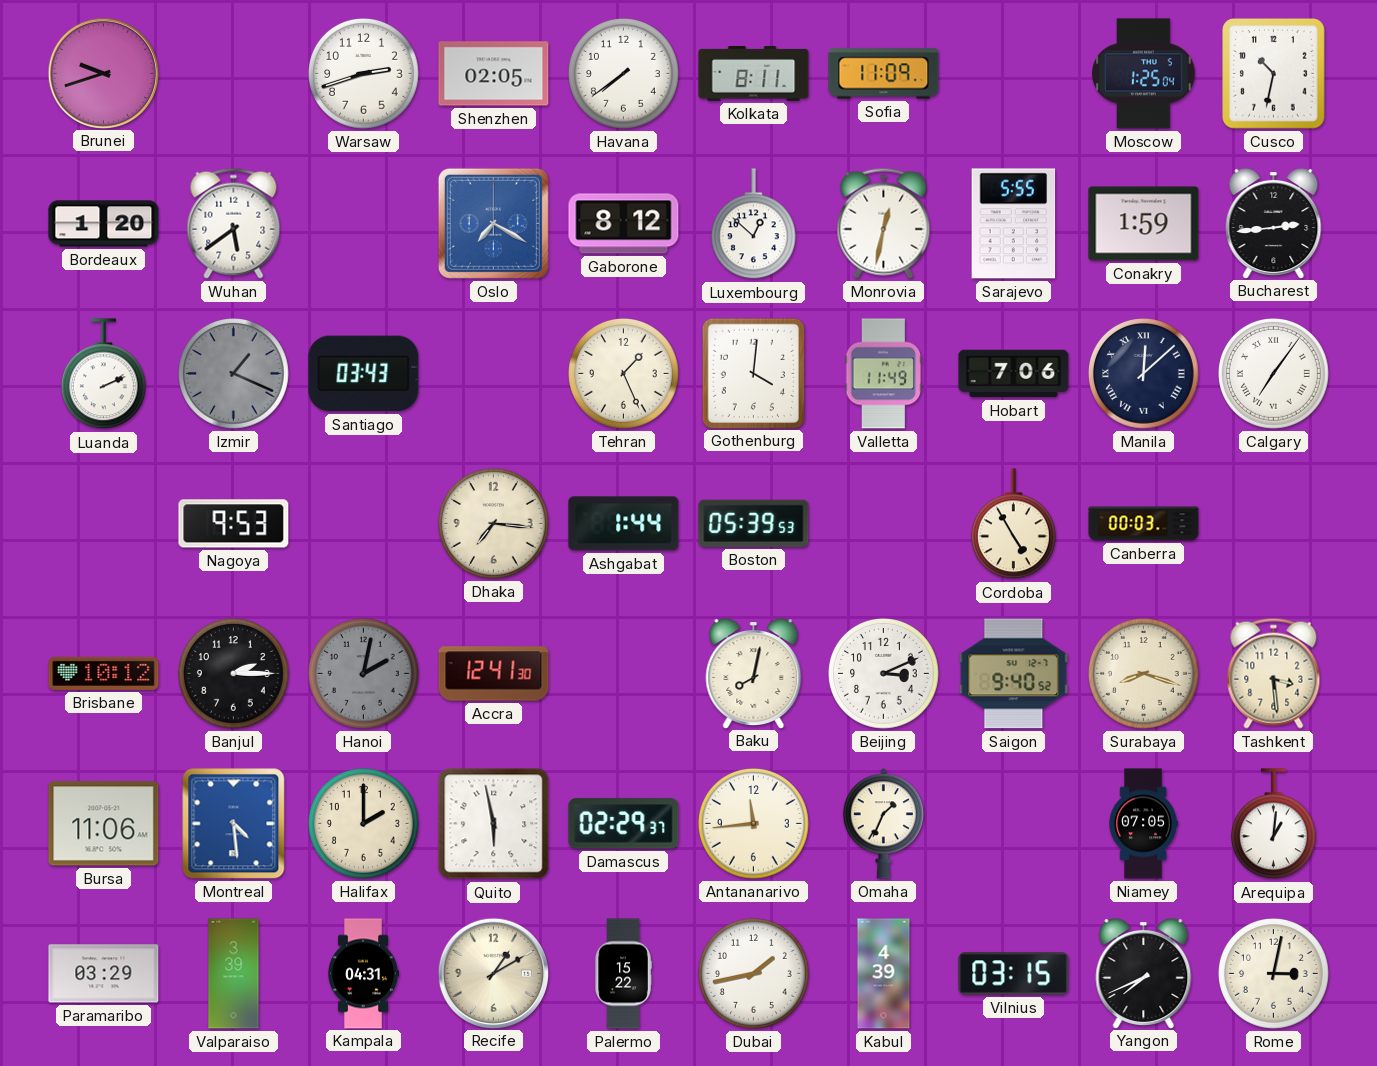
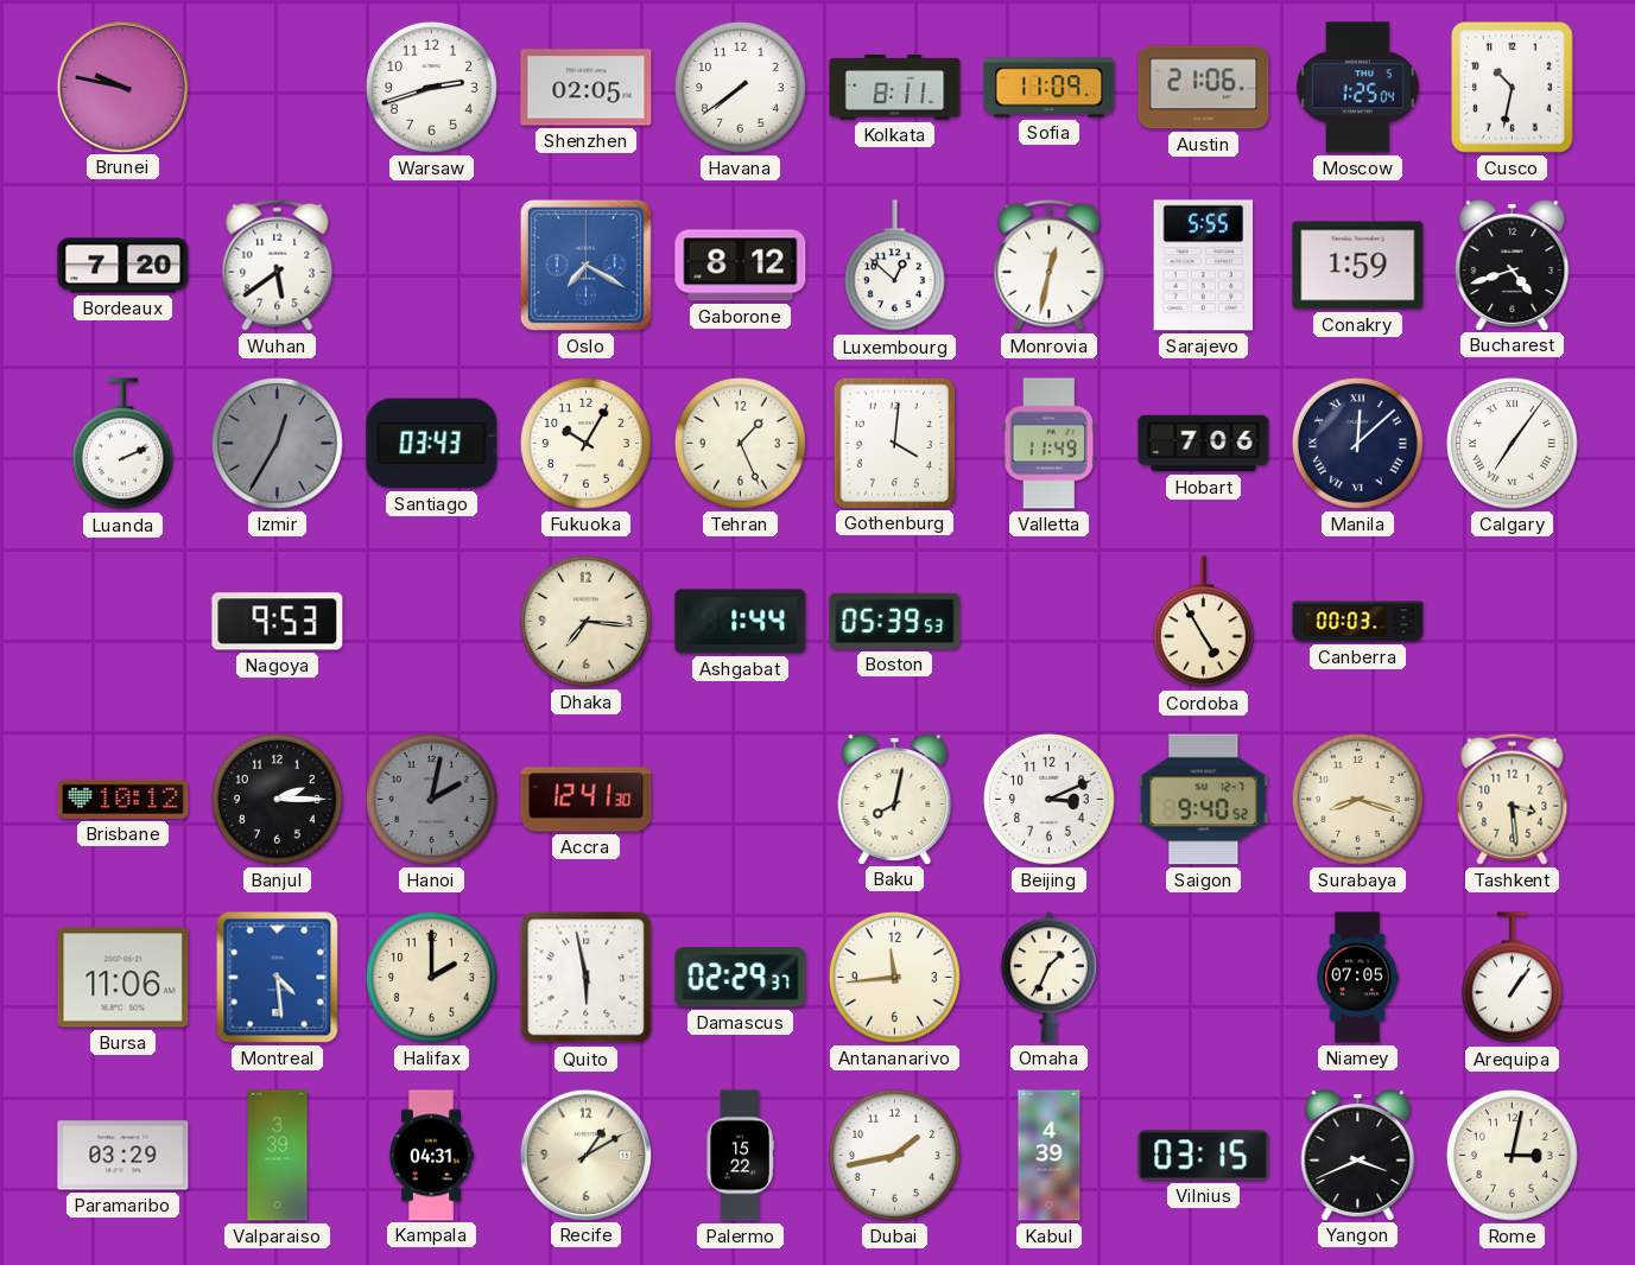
Brunei: 9:42 -> 9:47 (122, 87)
Austin: none -> 21:06 (1204, 88)
Bordeaux: 1:20 -> 7:20 (123, 266)
Bucharest: 2:44 -> 4:42 (1513, 266)
Izmir: 1:19 -> 12:35 (278, 444)
Fukuoka: none -> 10:05 (587, 444)
Arequipa: 1:01 -> 1:06 (1512, 978)
Yangon: 7:41 -> 3:41 (1358, 1156)
